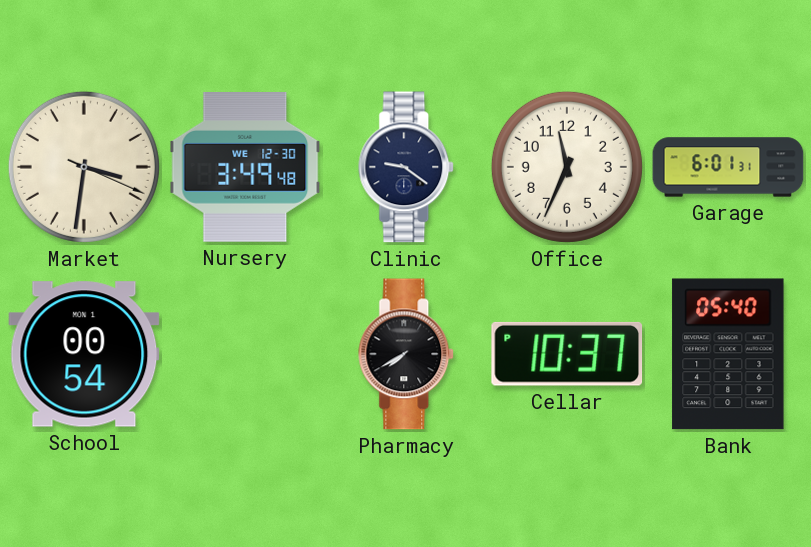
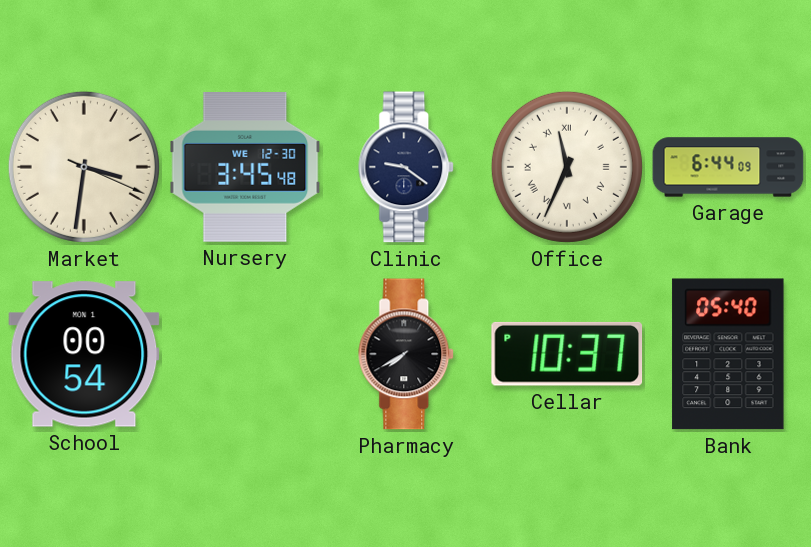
Nursery: 3:49 -> 3:45 (245, 168)
Office numerals: Arabic -> Roman (567, 167)
Garage: 6:01 -> 6:44 (728, 167)
